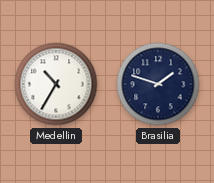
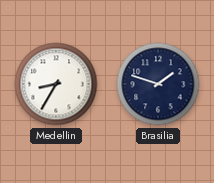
Medellin: 10:35 -> 8:35 (56, 84)
